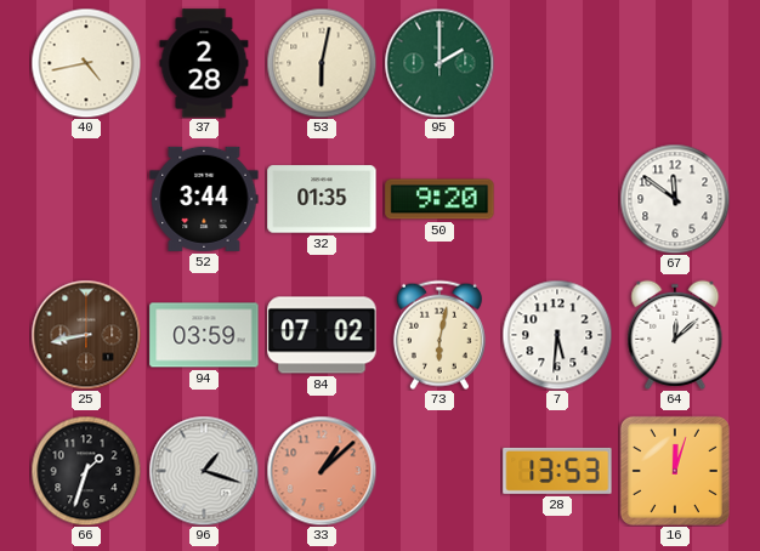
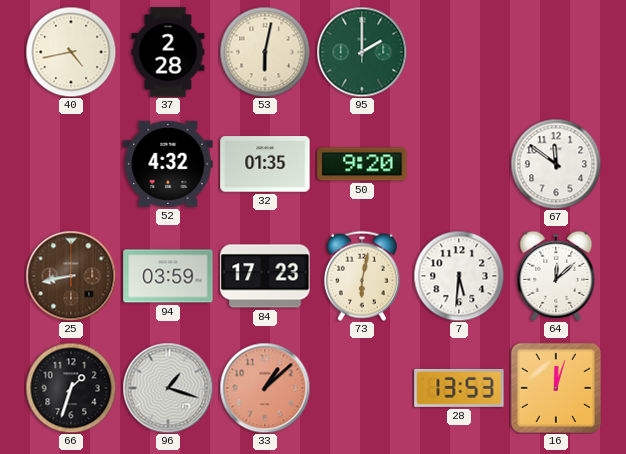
52: 3:44 -> 4:32 (168, 164)
84: 07:02 -> 17:23 (265, 276)
